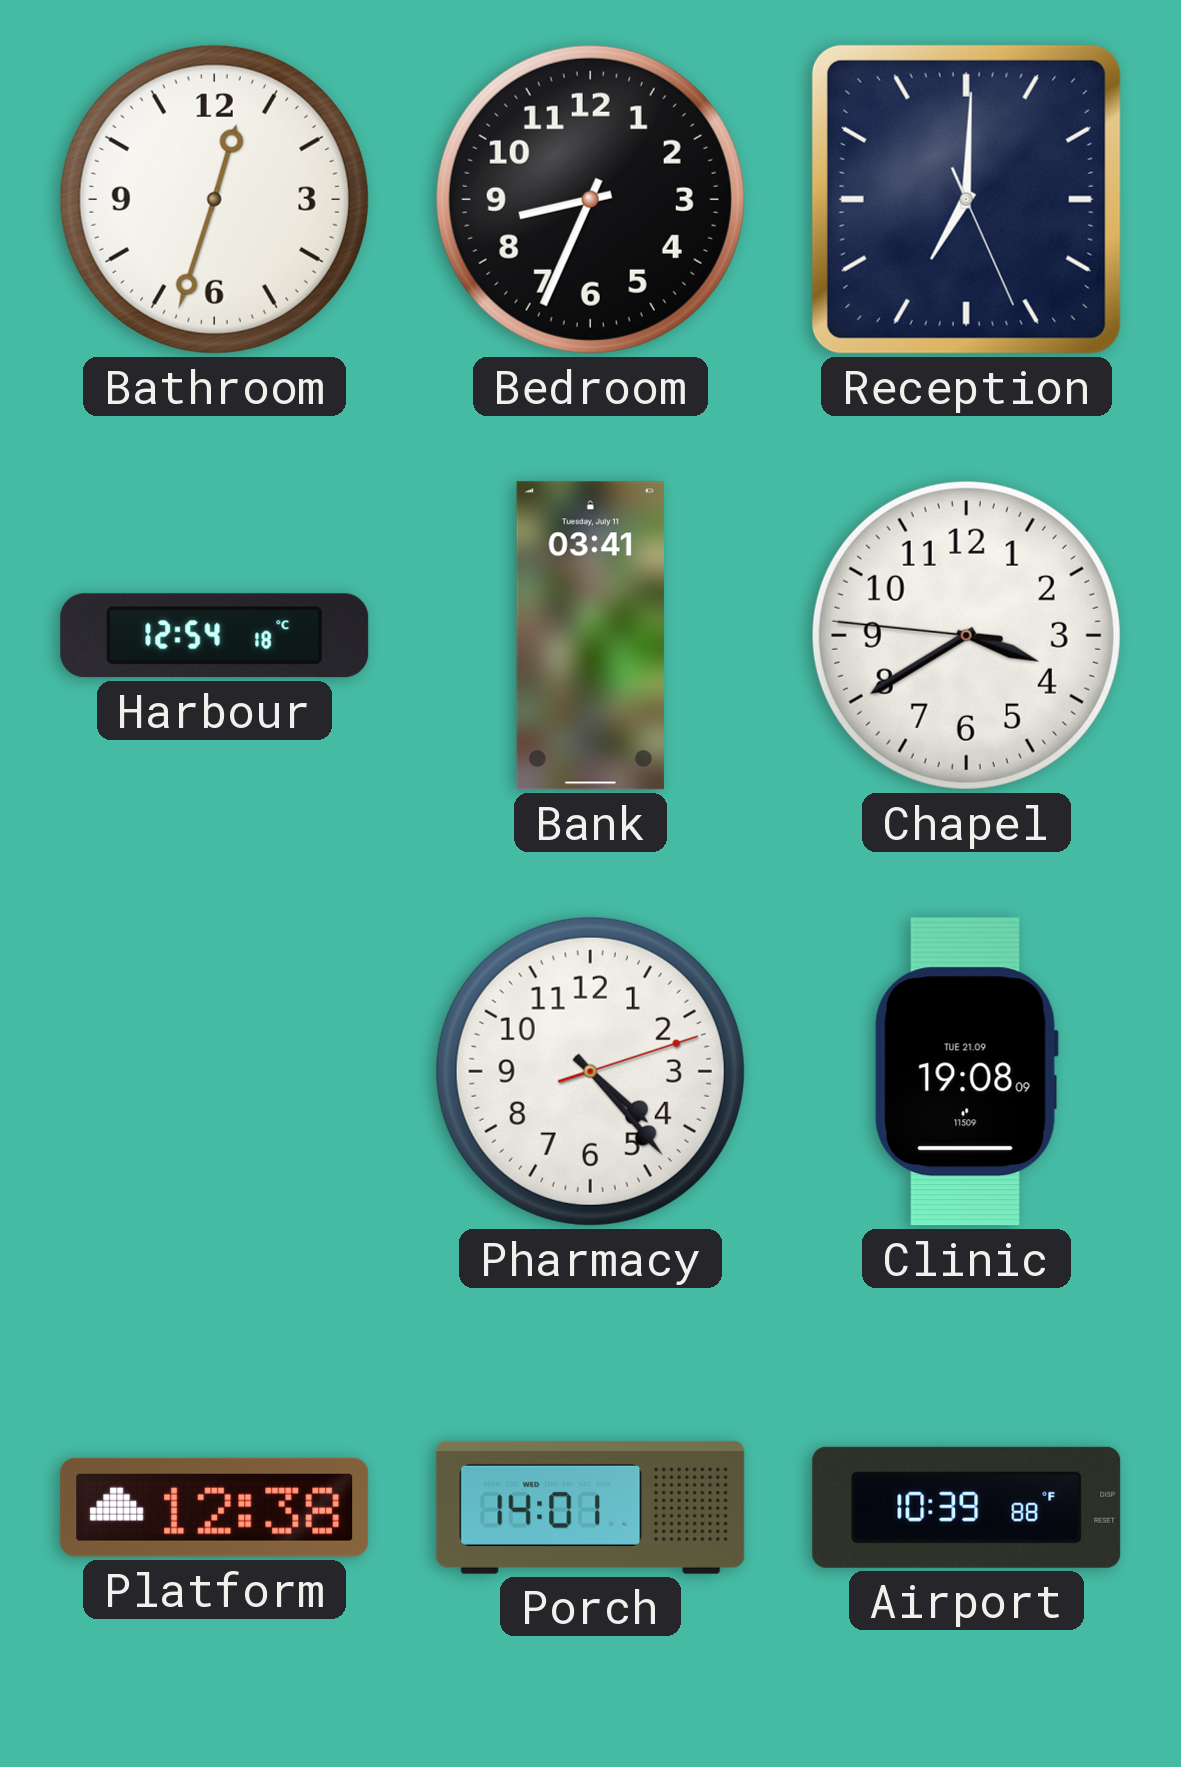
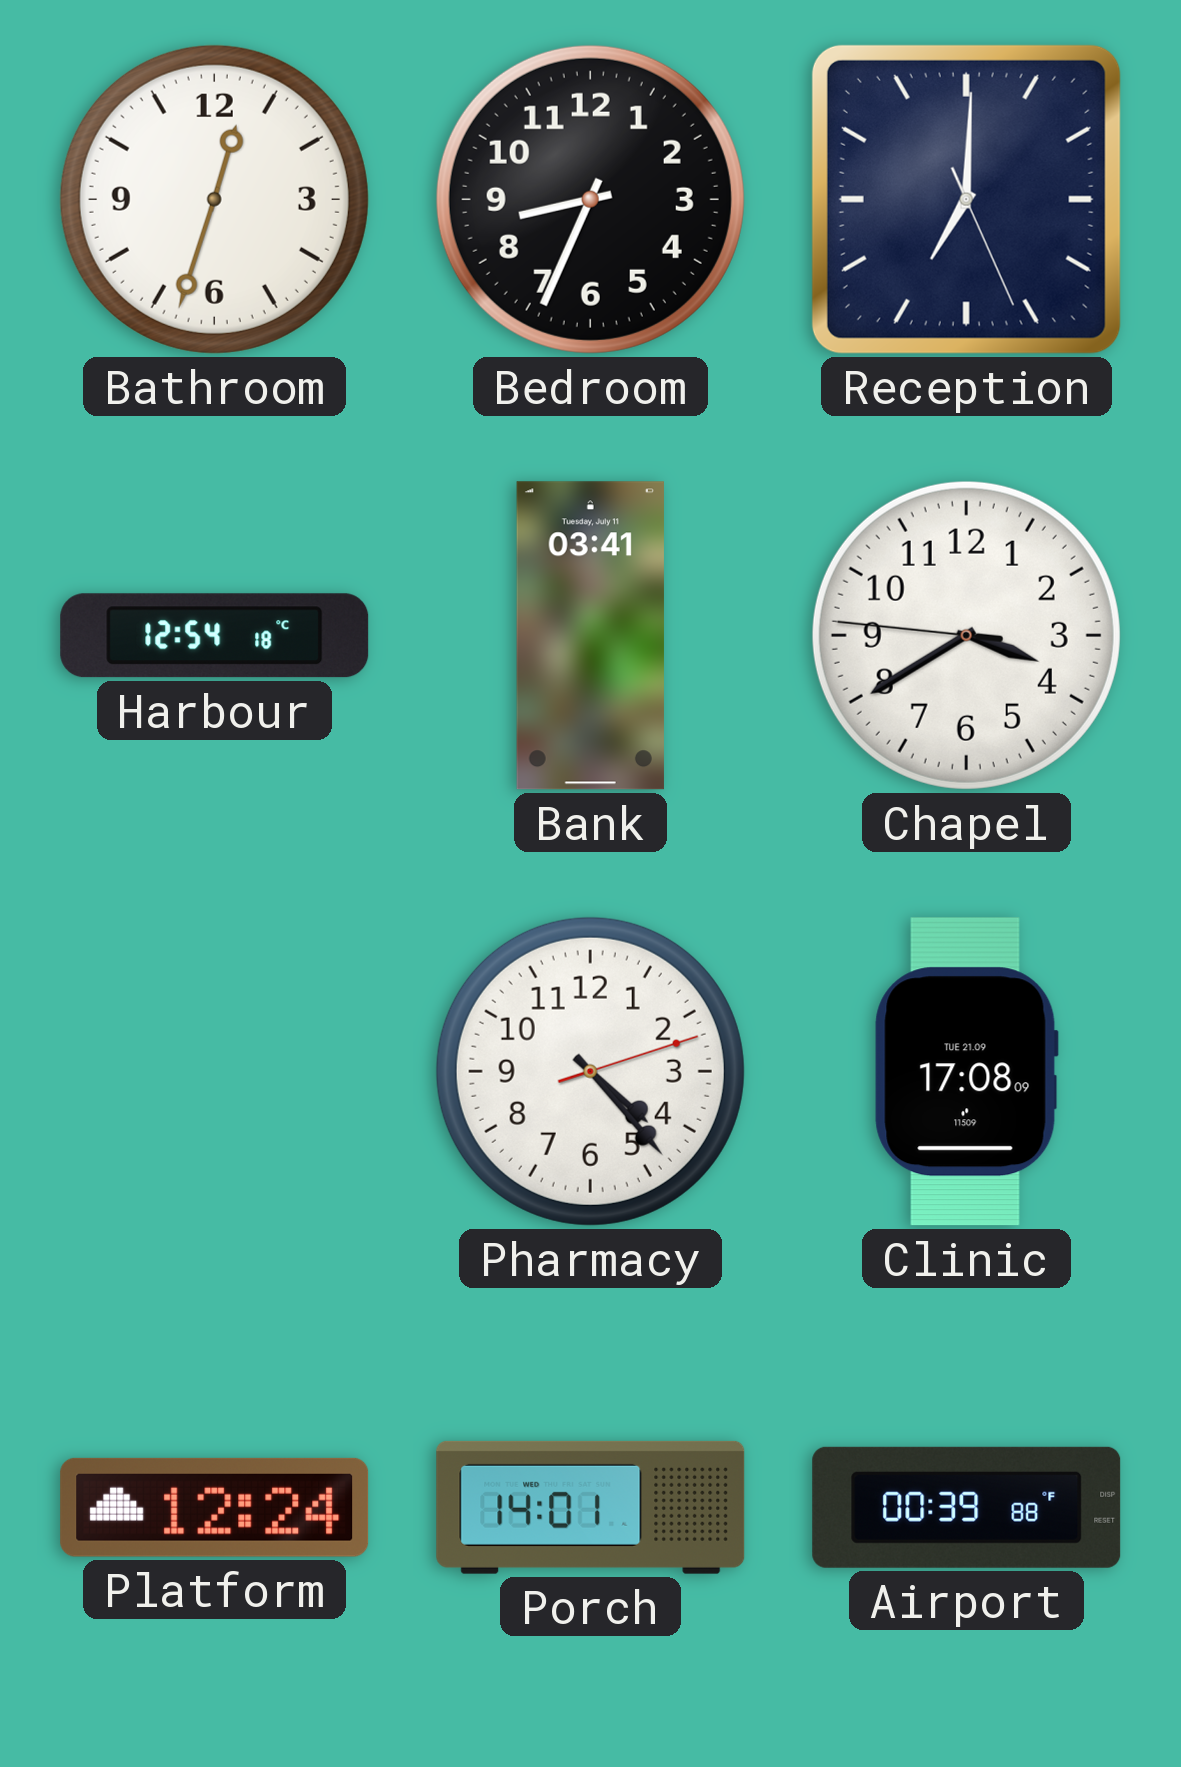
Clinic: 19:08 -> 17:08 (966, 1072)
Platform: 12:38 -> 12:24 (215, 1507)
Airport: 10:39 -> 00:39 (967, 1507)
